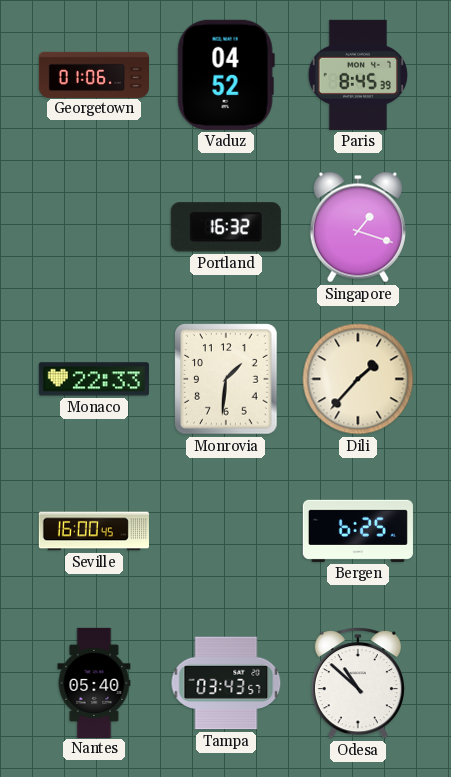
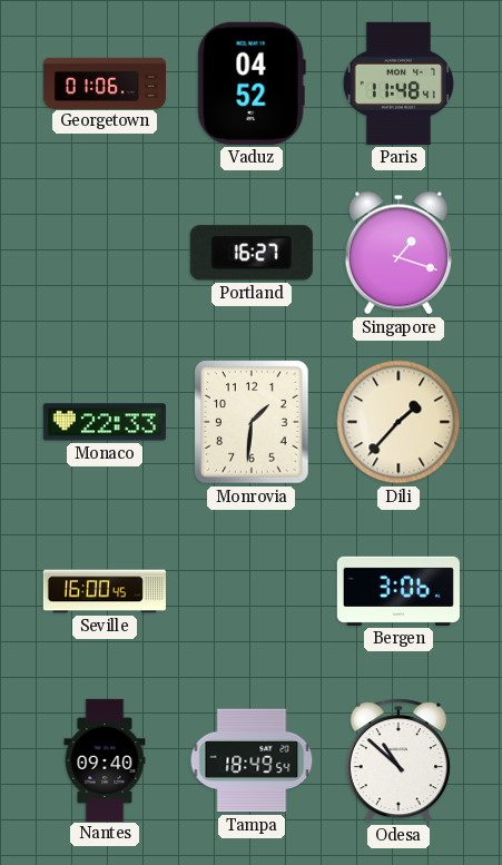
Paris: 8:45 -> 11:48 (398, 83)
Portland: 16:32 -> 16:27 (252, 253)
Bergen: 6:25 -> 3:06 (398, 591)
Nantes: 05:40 -> 09:40 (105, 759)
Tampa: 03:43 -> 18:49 (252, 760)
